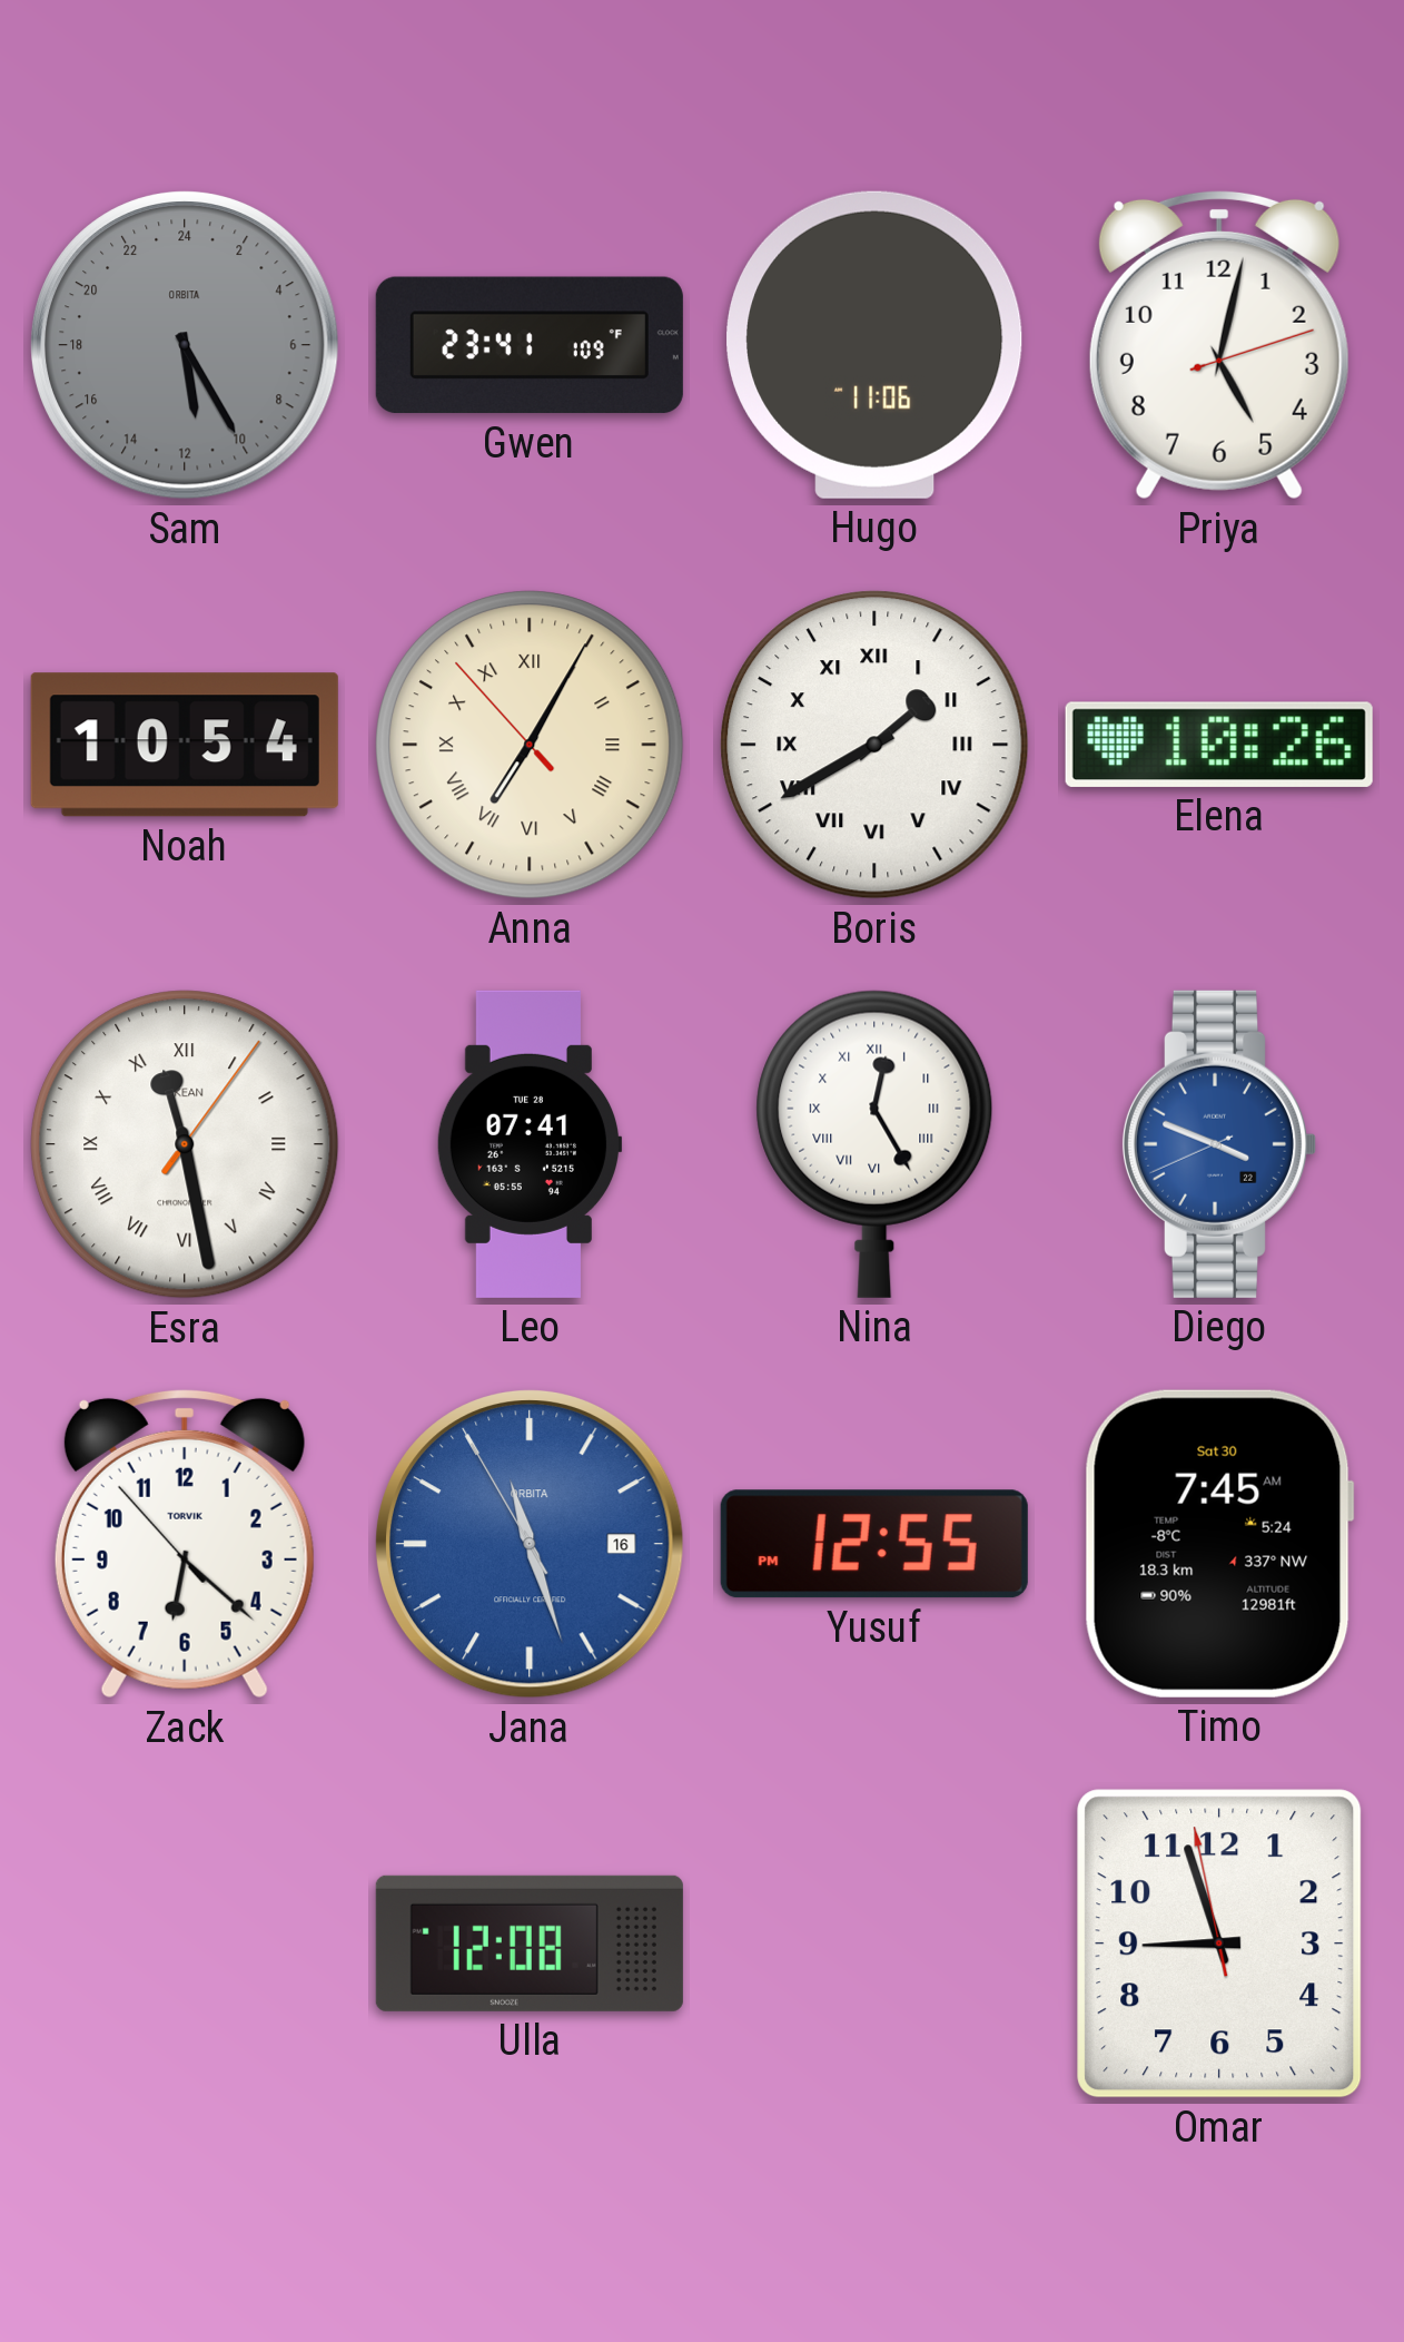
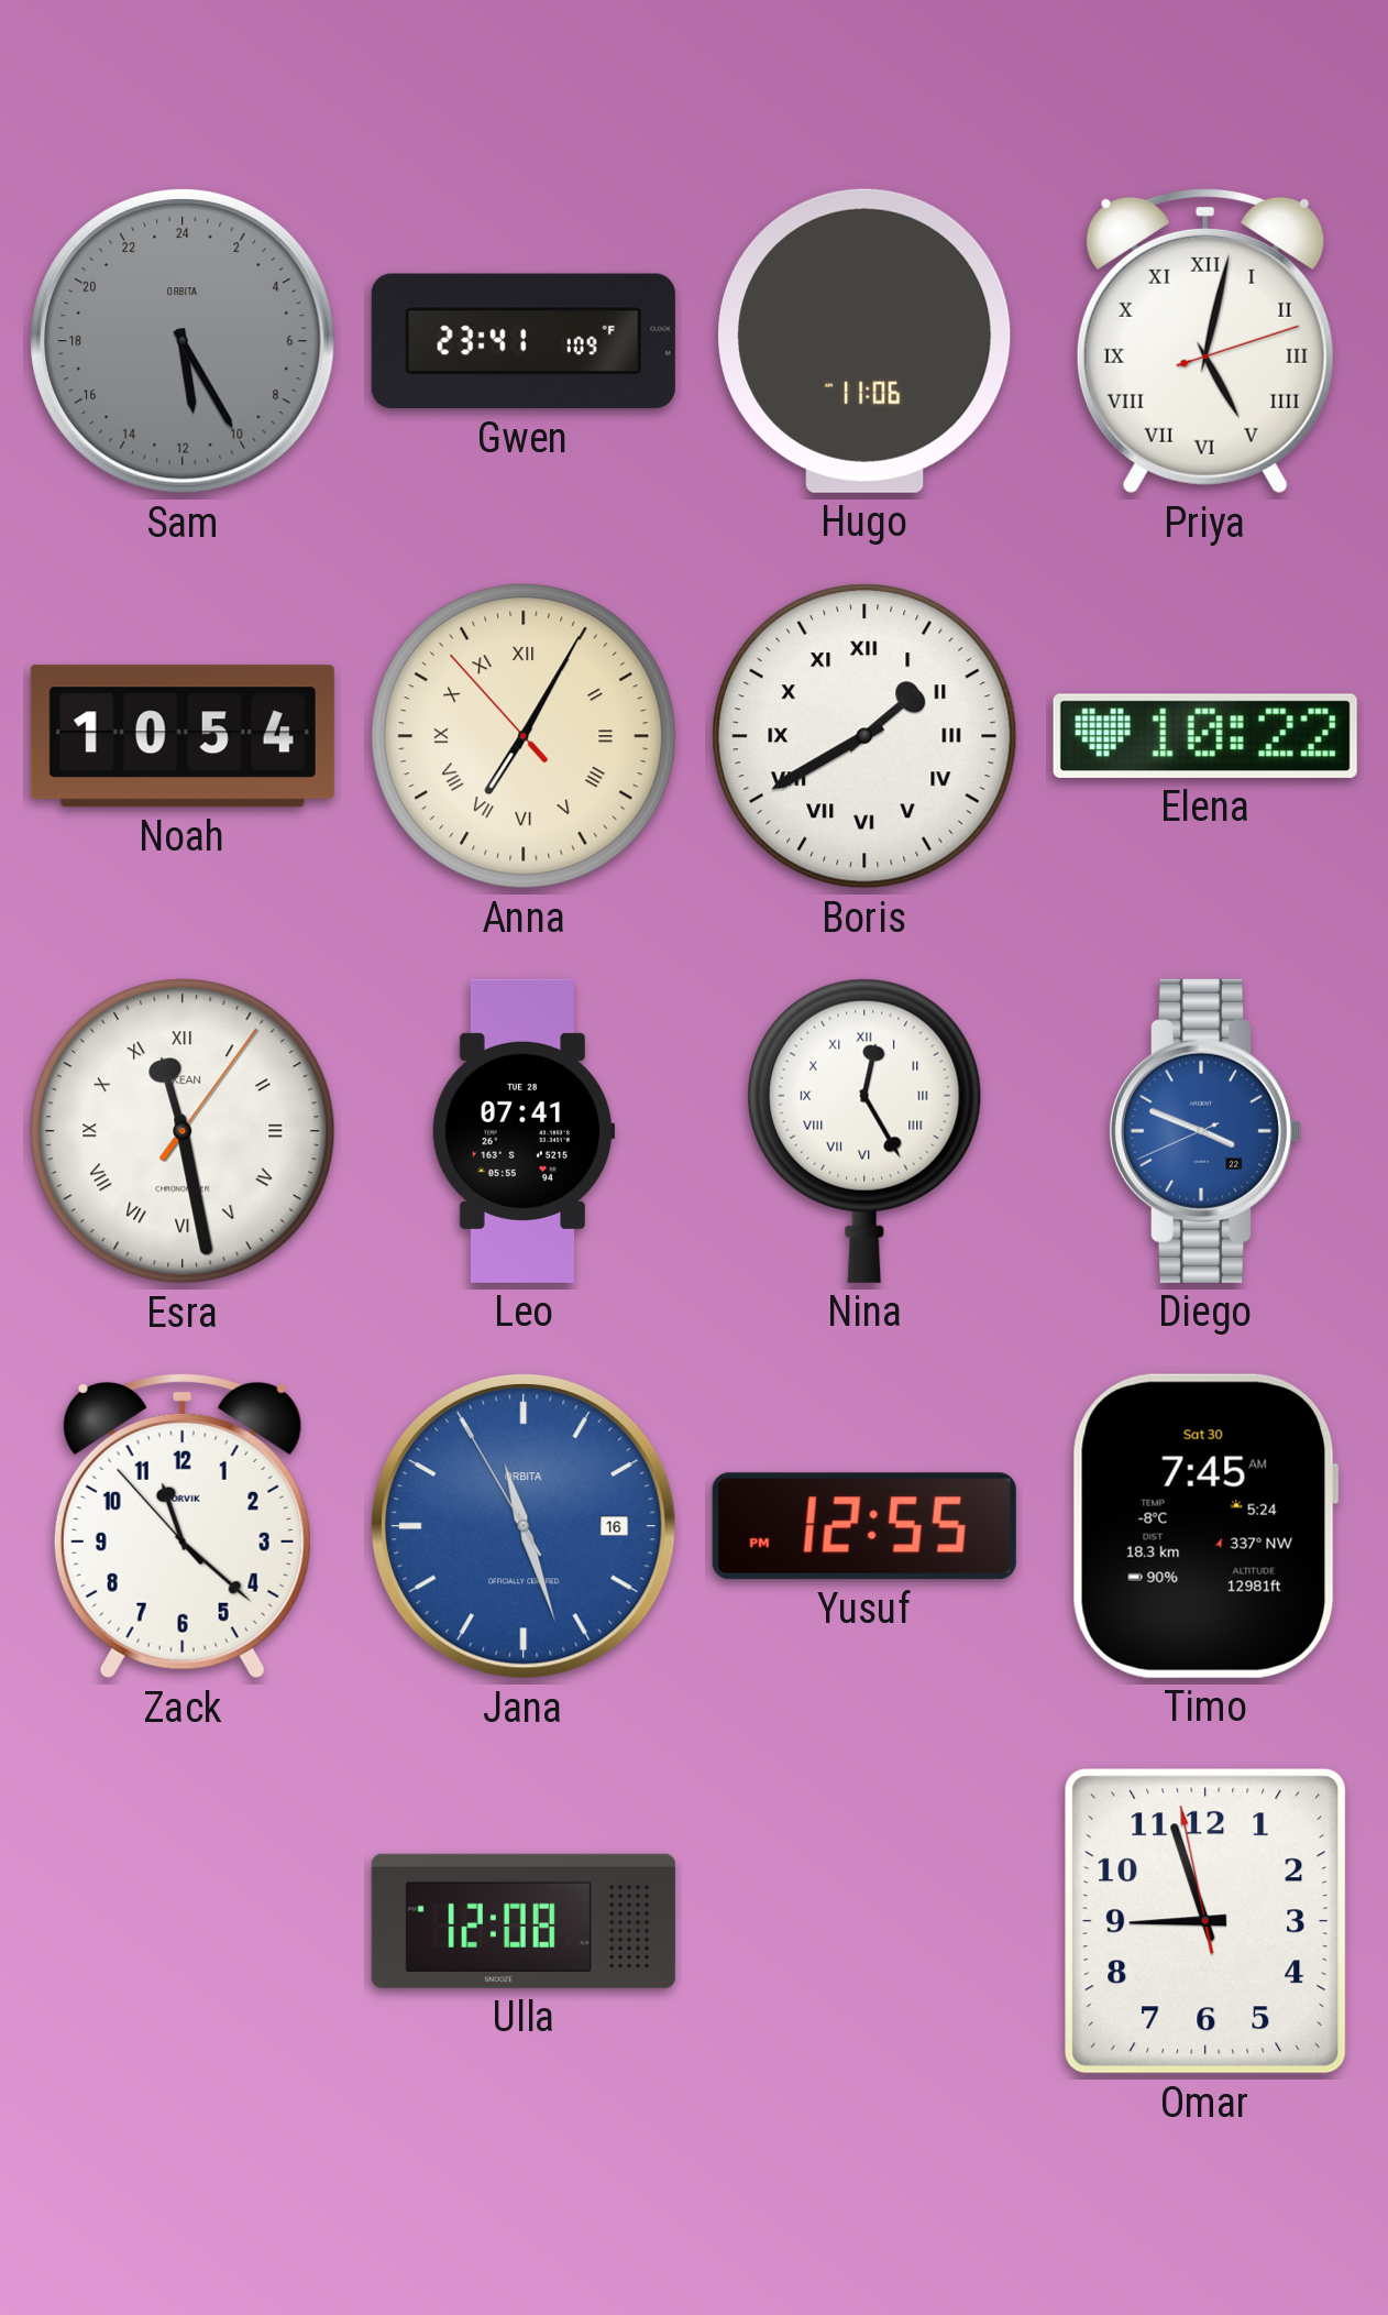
Priya numerals: Arabic -> Roman (1205, 341)
Elena: 10:26 -> 10:22 (1205, 736)
Zack: 6:21 -> 11:21 (183, 1526)
